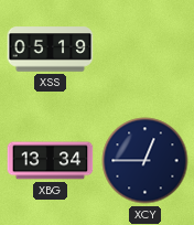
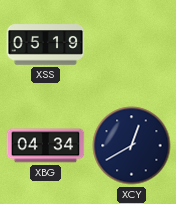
XBG: 13:34 -> 04:34 (46, 146)
XCY: 12:45 -> 12:40 (132, 146)
